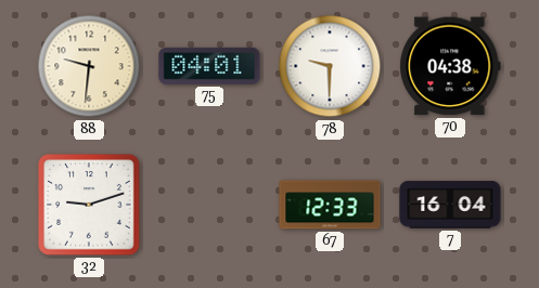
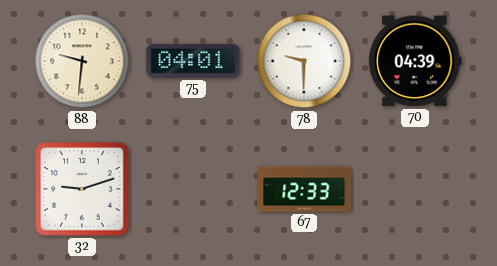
70: 04:38 -> 04:39 (415, 61)
7: 16:04 -> none (450, 205)
